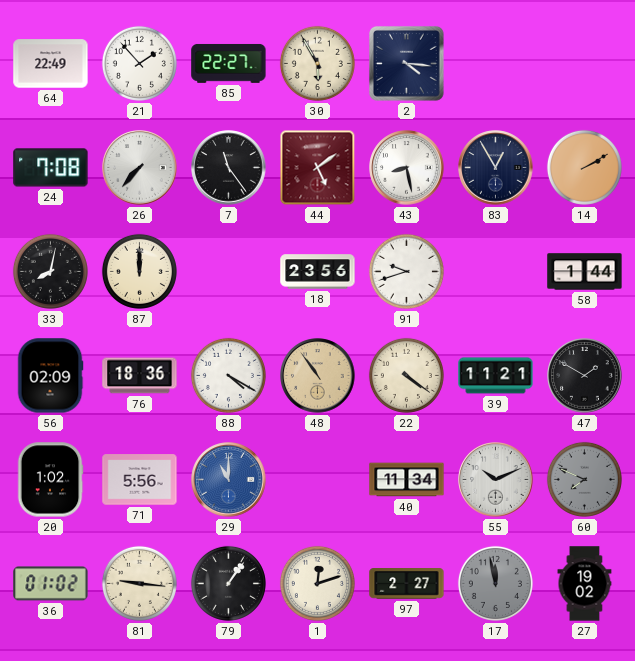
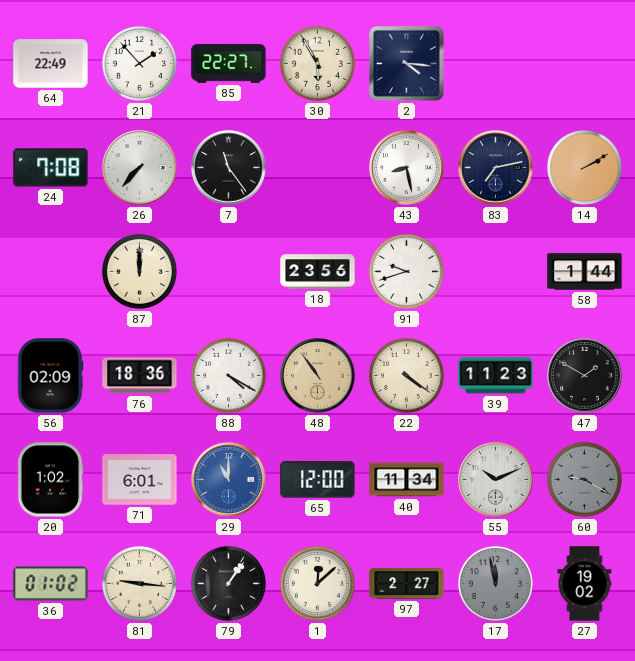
44: 5:09 -> none (318, 168)
83: 12:55 -> 7:13 (496, 168)
33: 8:02 -> none (50, 271)
39: 11:21 -> 11:23 (496, 376)
71: 5:56 -> 6:01 (140, 480)
65: none -> 12:00 (318, 480)
60: 7:49 -> 9:20 (584, 479)
1: 12:12 -> 12:08 (317, 583)
